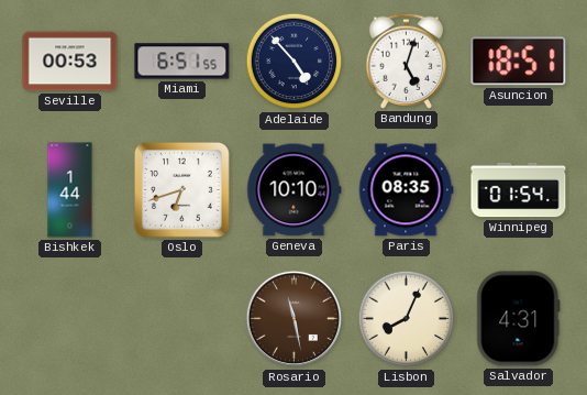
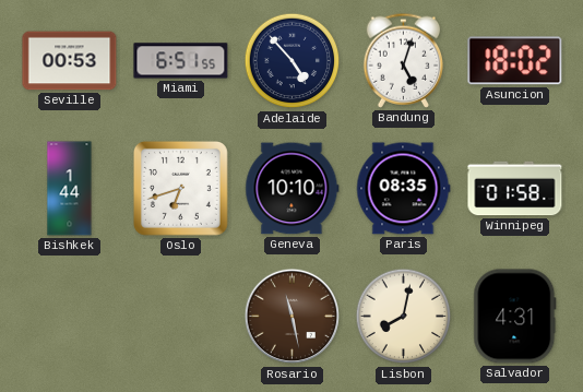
Asuncion: 18:51 -> 18:02 (515, 61)
Winnipeg: 01:54 -> 01:58 (515, 189)
Lisbon: 8:04 -> 8:02 (404, 317)
